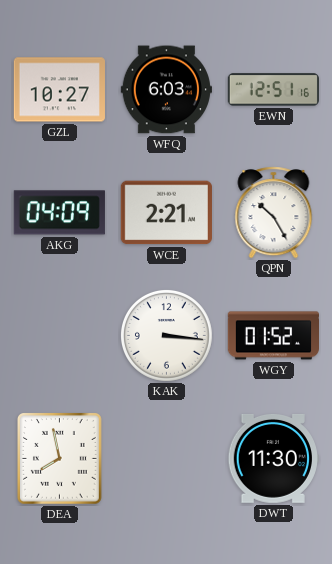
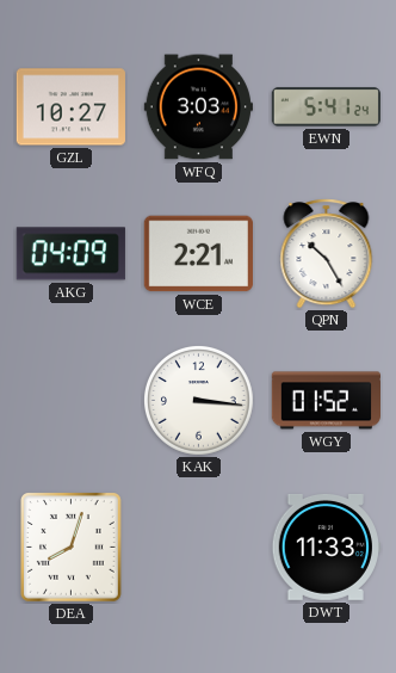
WFQ: 6:03 -> 3:03 (198, 107)
EWN: 12:51 -> 5:41 (326, 107)
DEA: 7:58 -> 8:03 (70, 548)
DWT: 11:30 -> 11:33 (326, 547)
